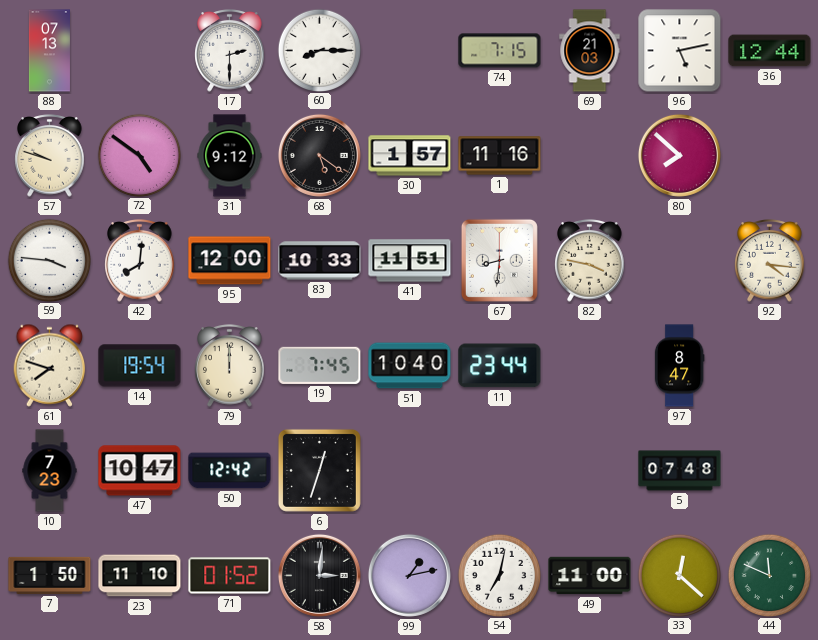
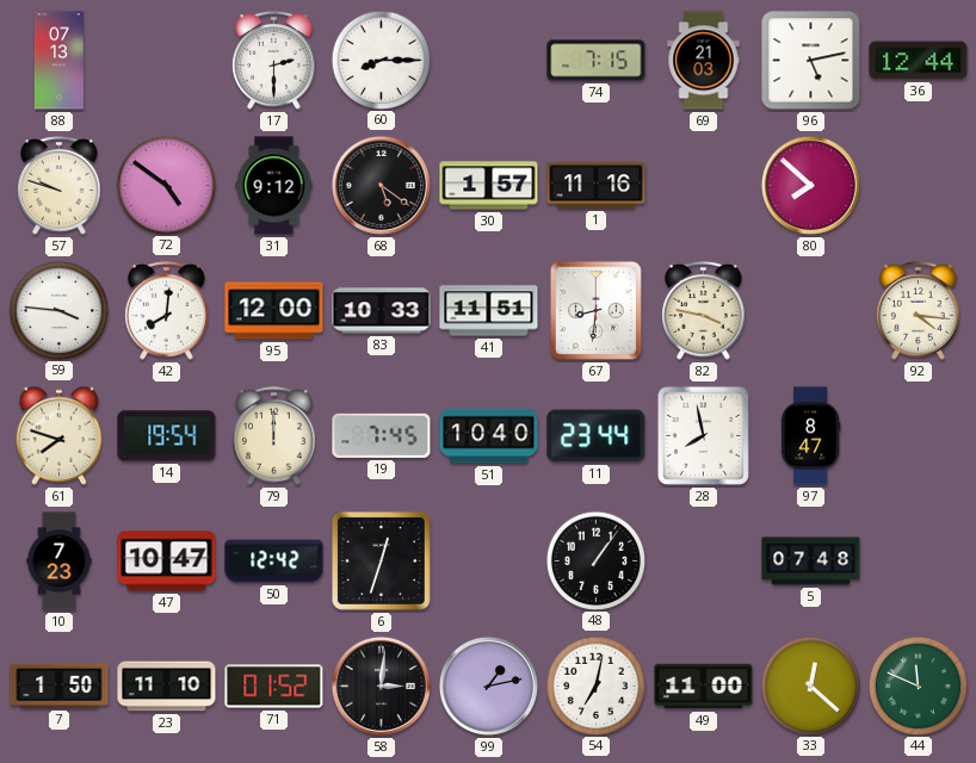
28: none -> 7:58 (703, 435)
48: none -> 1:06 (595, 560)
